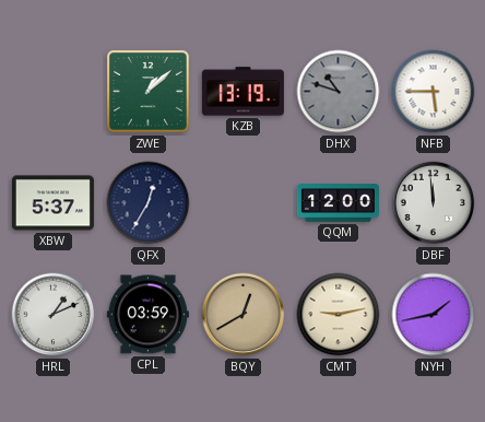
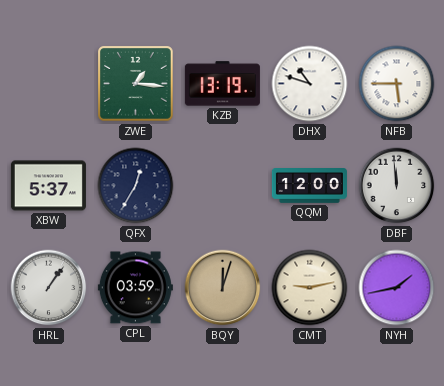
ZWE: 1:08 -> 1:16 (136, 84)
DHX dial: grey -> white (310, 84)
HRL: 1:11 -> 1:06 (49, 288)
BQY: 12:40 -> 12:03 (223, 288)
